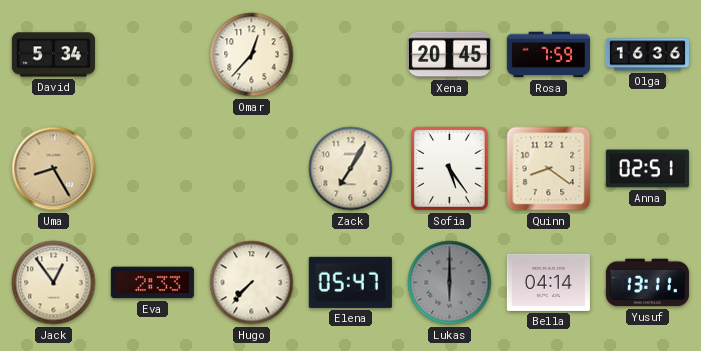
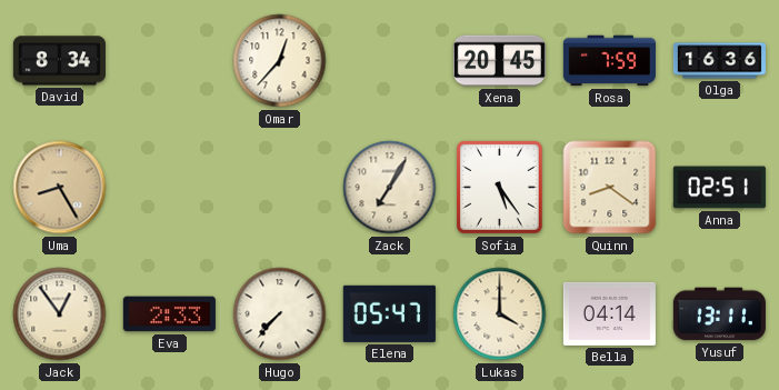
David: 5:34 -> 8:34 (59, 61)
Lukas: 6:00 -> 4:00 (500, 314)
Lukas dial: grey -> cream (500, 314)
